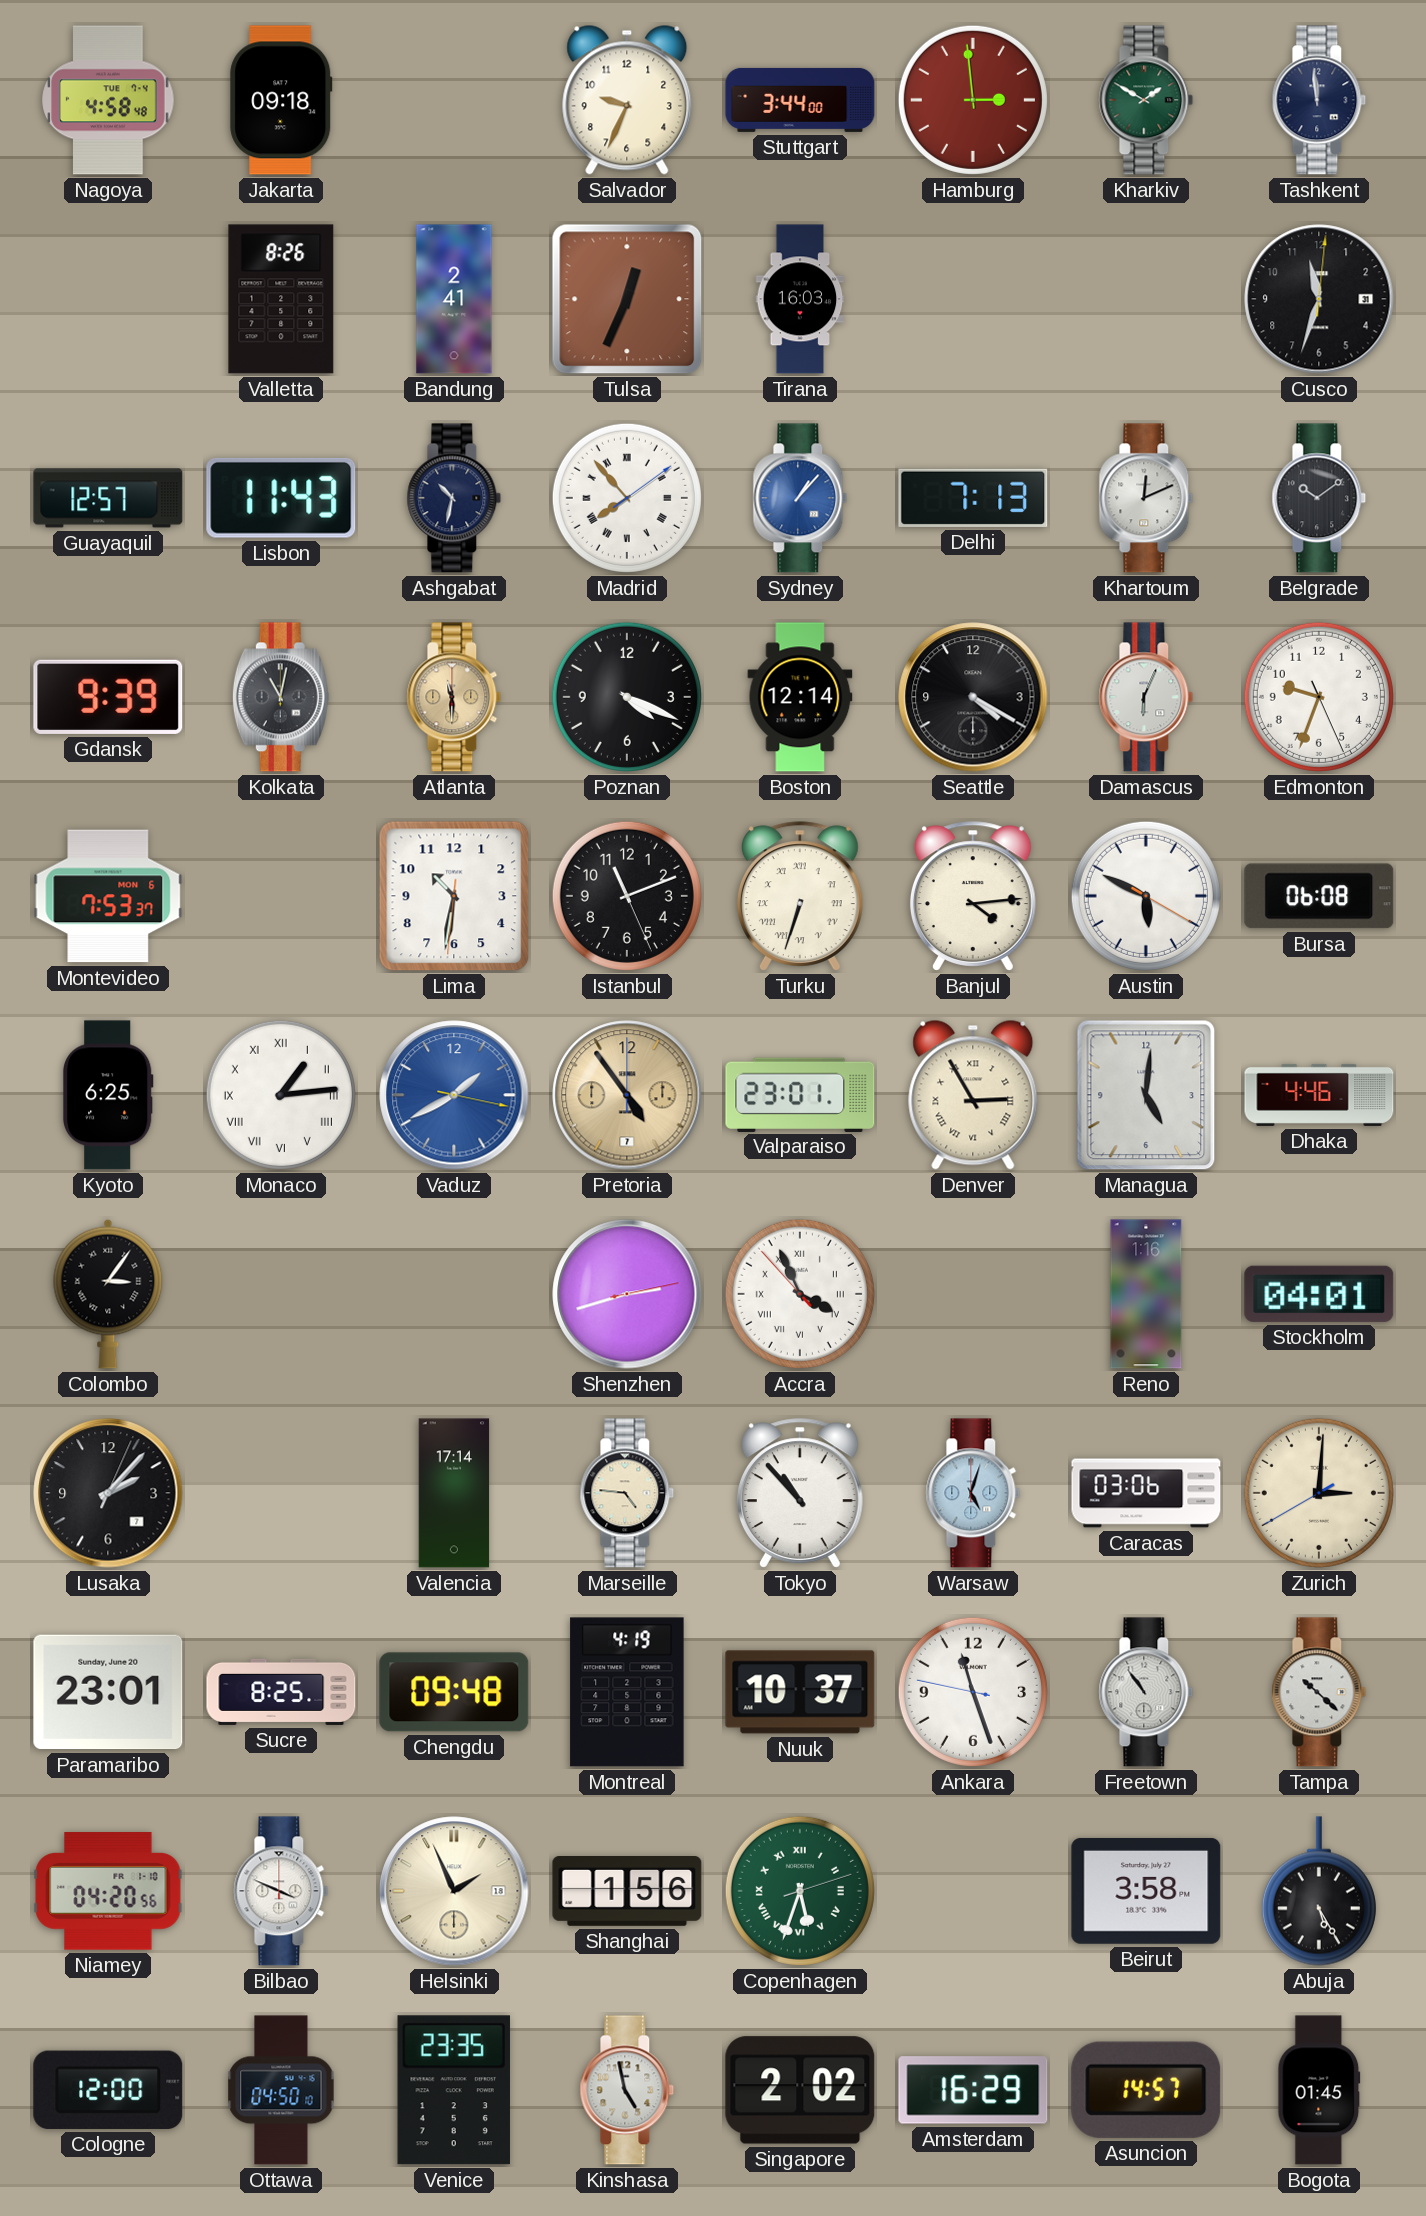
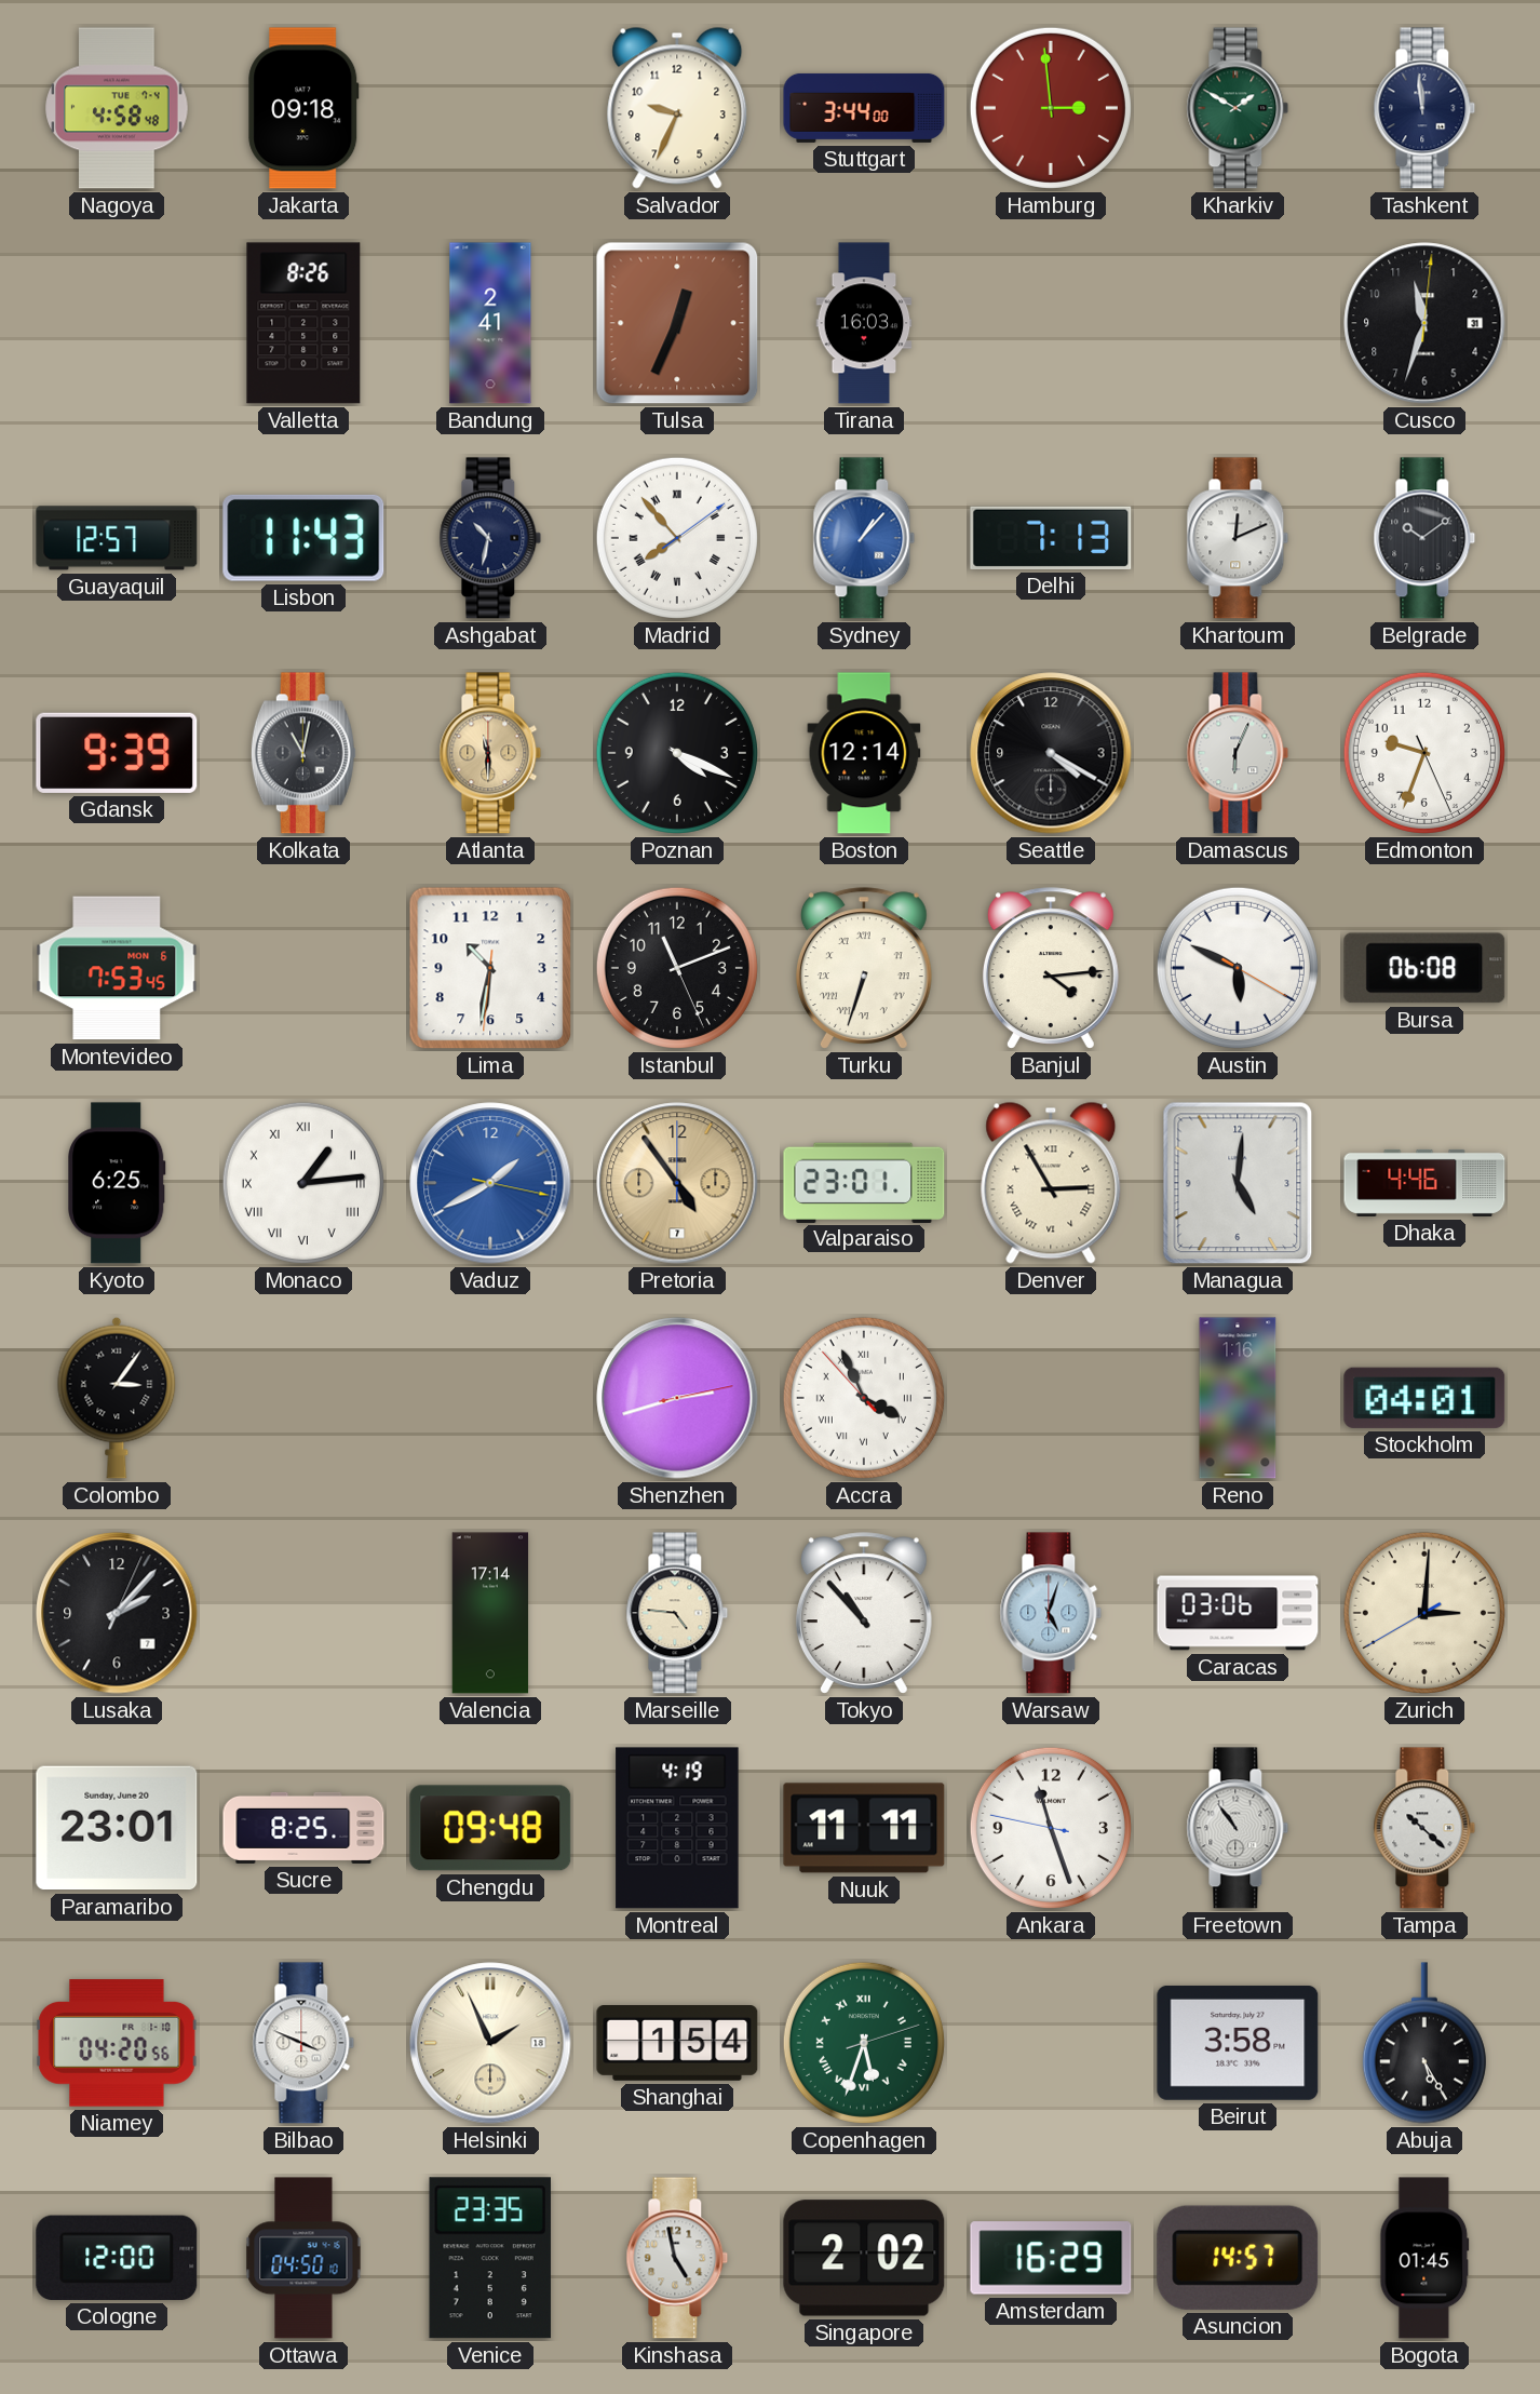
Montevideo: 7:53:37 -> 7:53:45 (117, 968)
Nuuk: 10:37 -> 11:11 (864, 1828)
Shanghai: 1:56 -> 1:54 (677, 2044)
